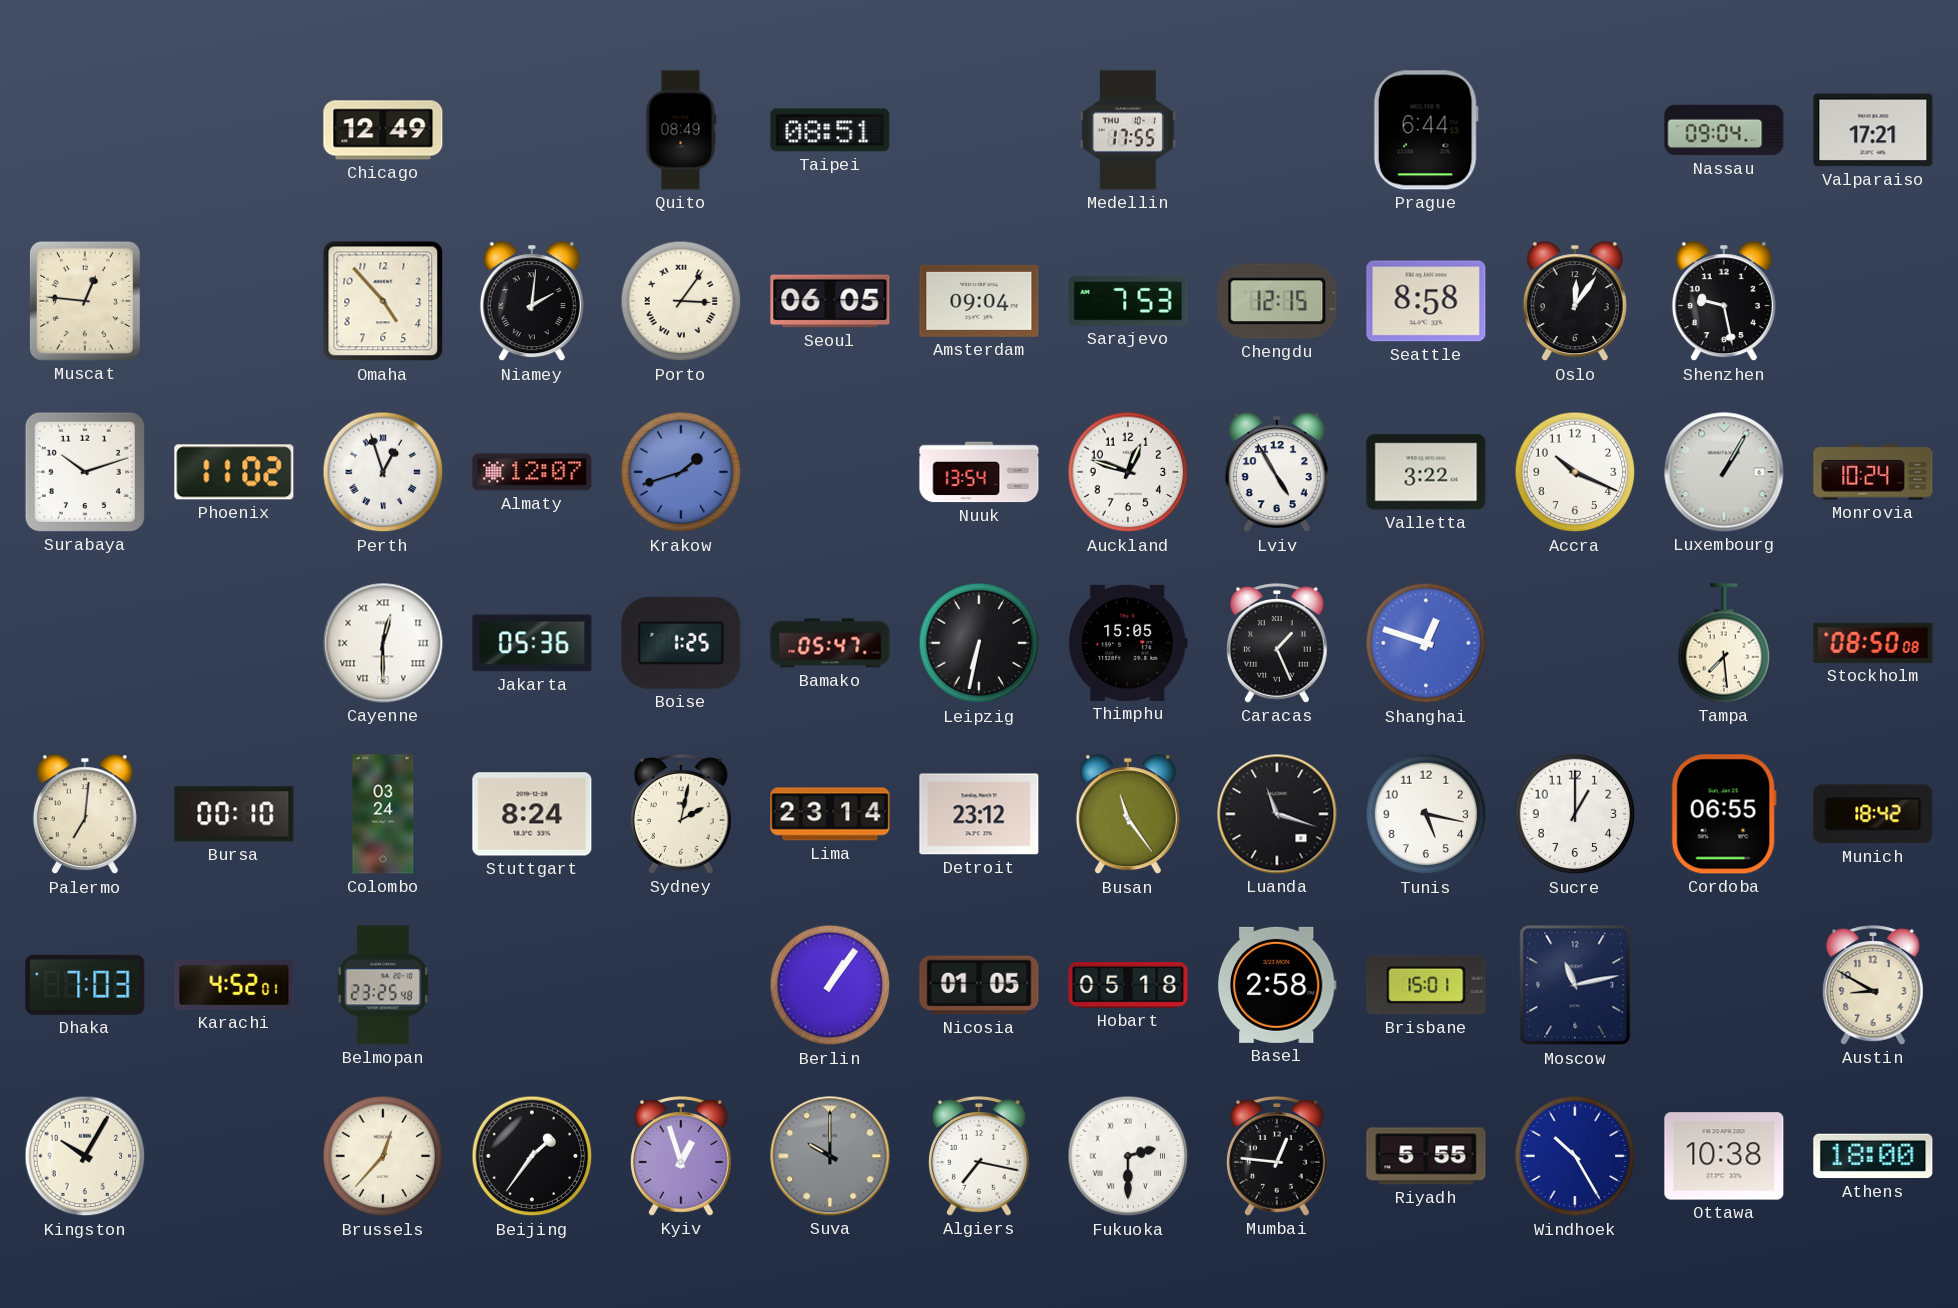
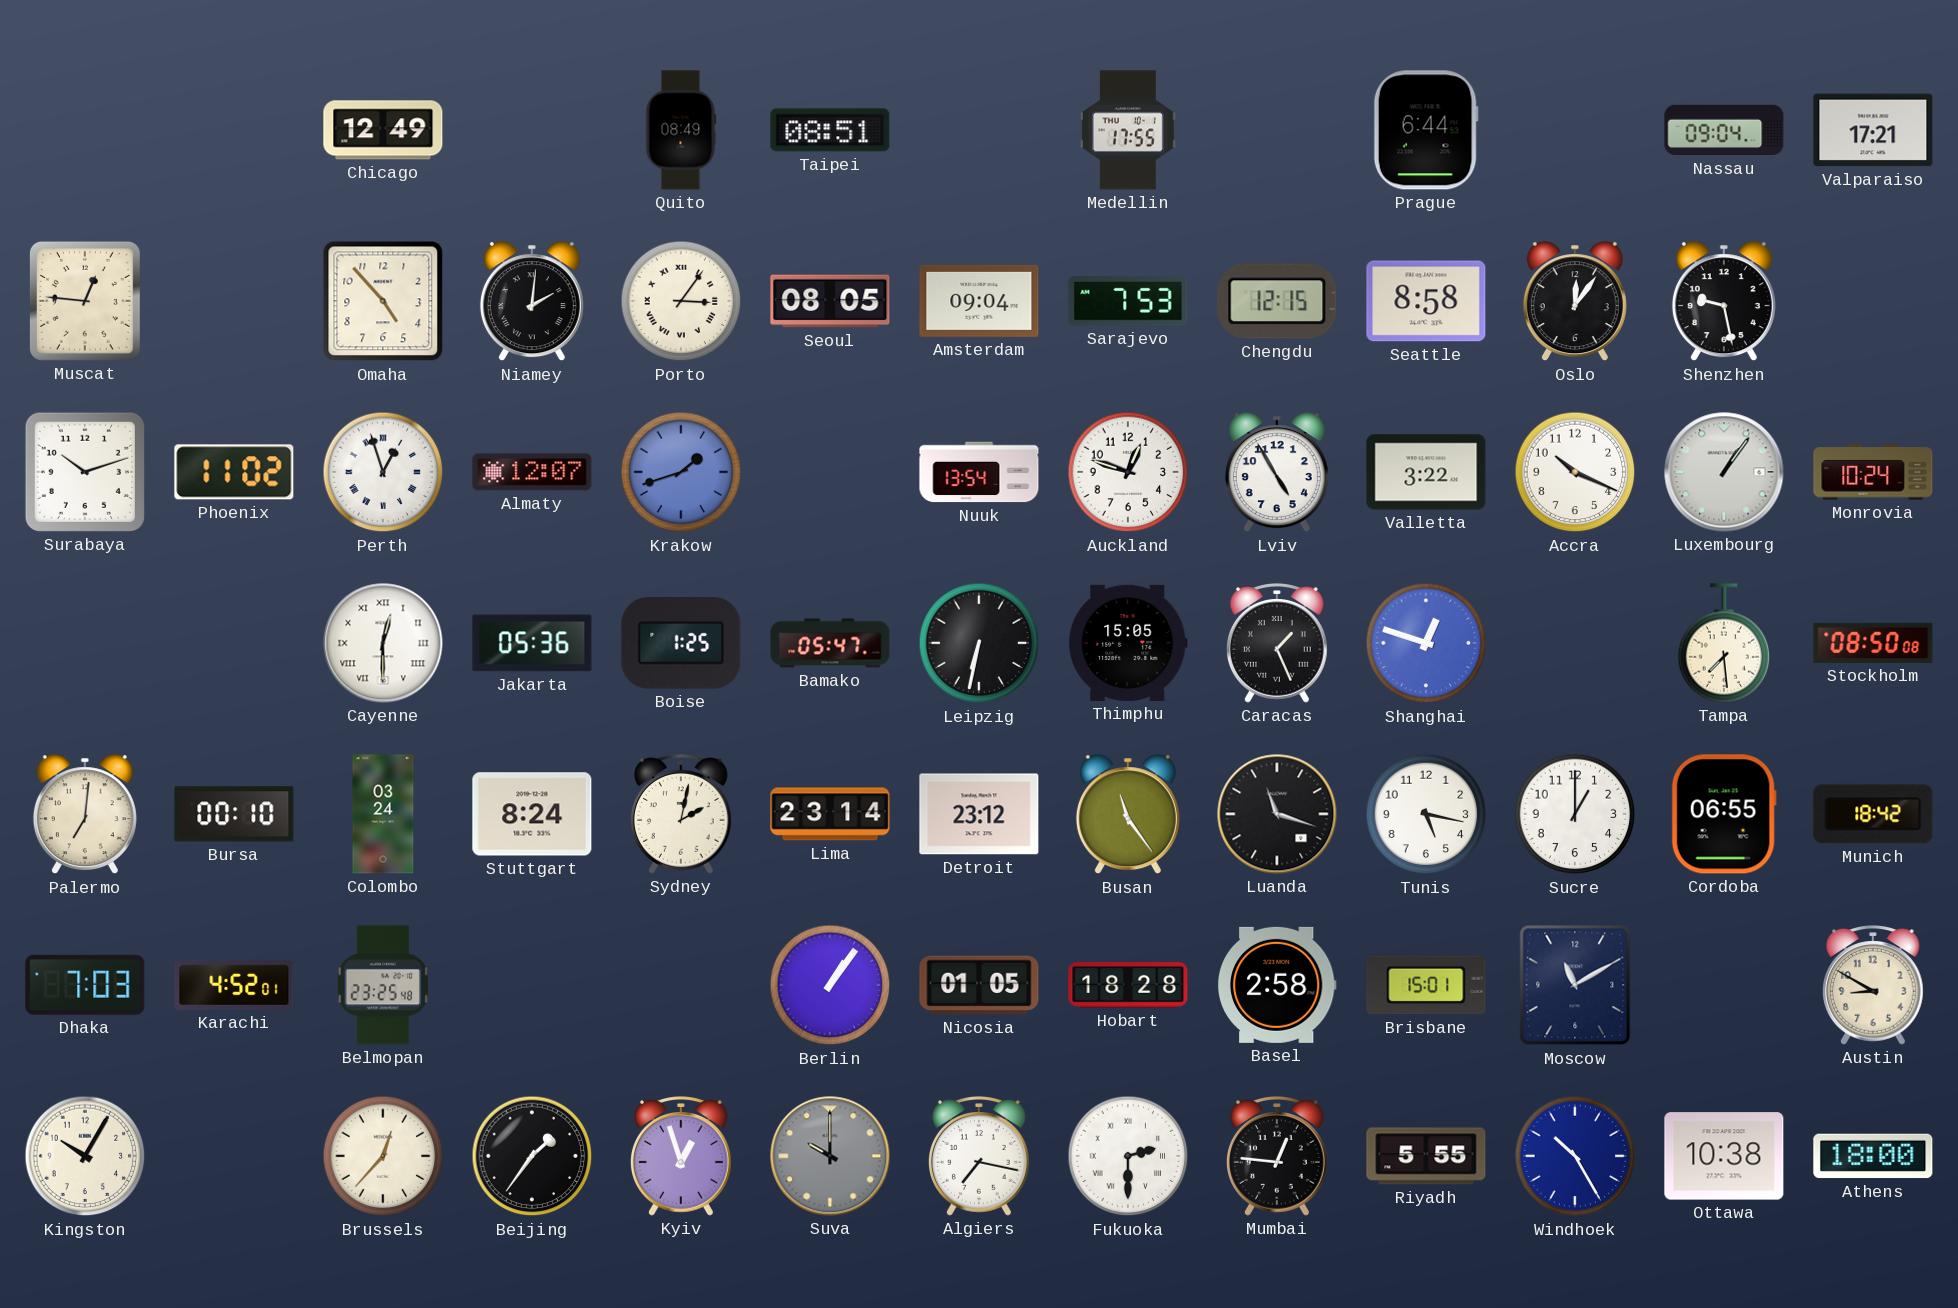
Seoul: 06:05 -> 08:05 (830, 301)
Luxembourg: 1:05 -> 1:06 (1724, 472)
Hobart: 05:18 -> 18:28 (1128, 986)
Moscow: 11:13 -> 11:10 (1575, 985)
